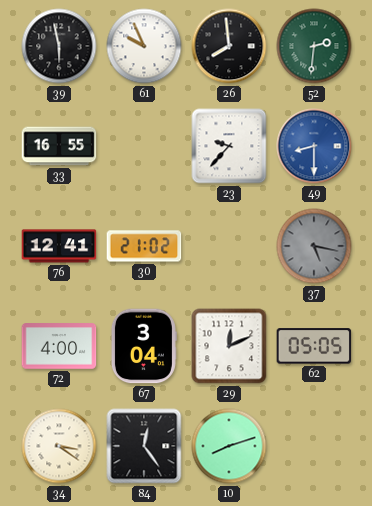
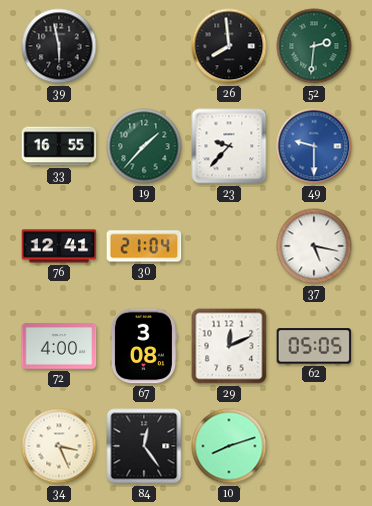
61: 9:56 -> none (144, 46)
19: none -> 1:37 (144, 146)
49: 8:30 -> 9:30 (314, 146)
30: 21:02 -> 21:04 (144, 246)
37 dial: grey -> white (314, 246)
67: 3:04 -> 3:08 (143, 346)
34: 3:21 -> 3:26 (59, 446)
